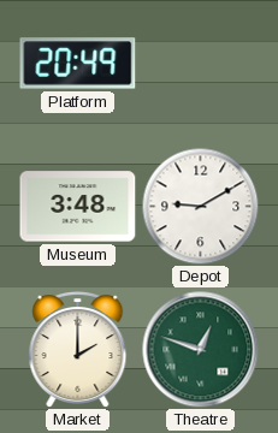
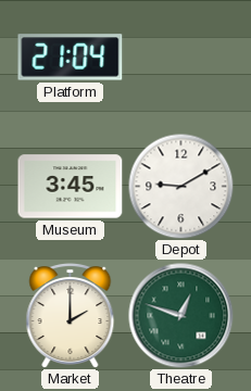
Platform: 20:49 -> 21:04 (71, 58)
Museum: 3:48 -> 3:45 (71, 187)
